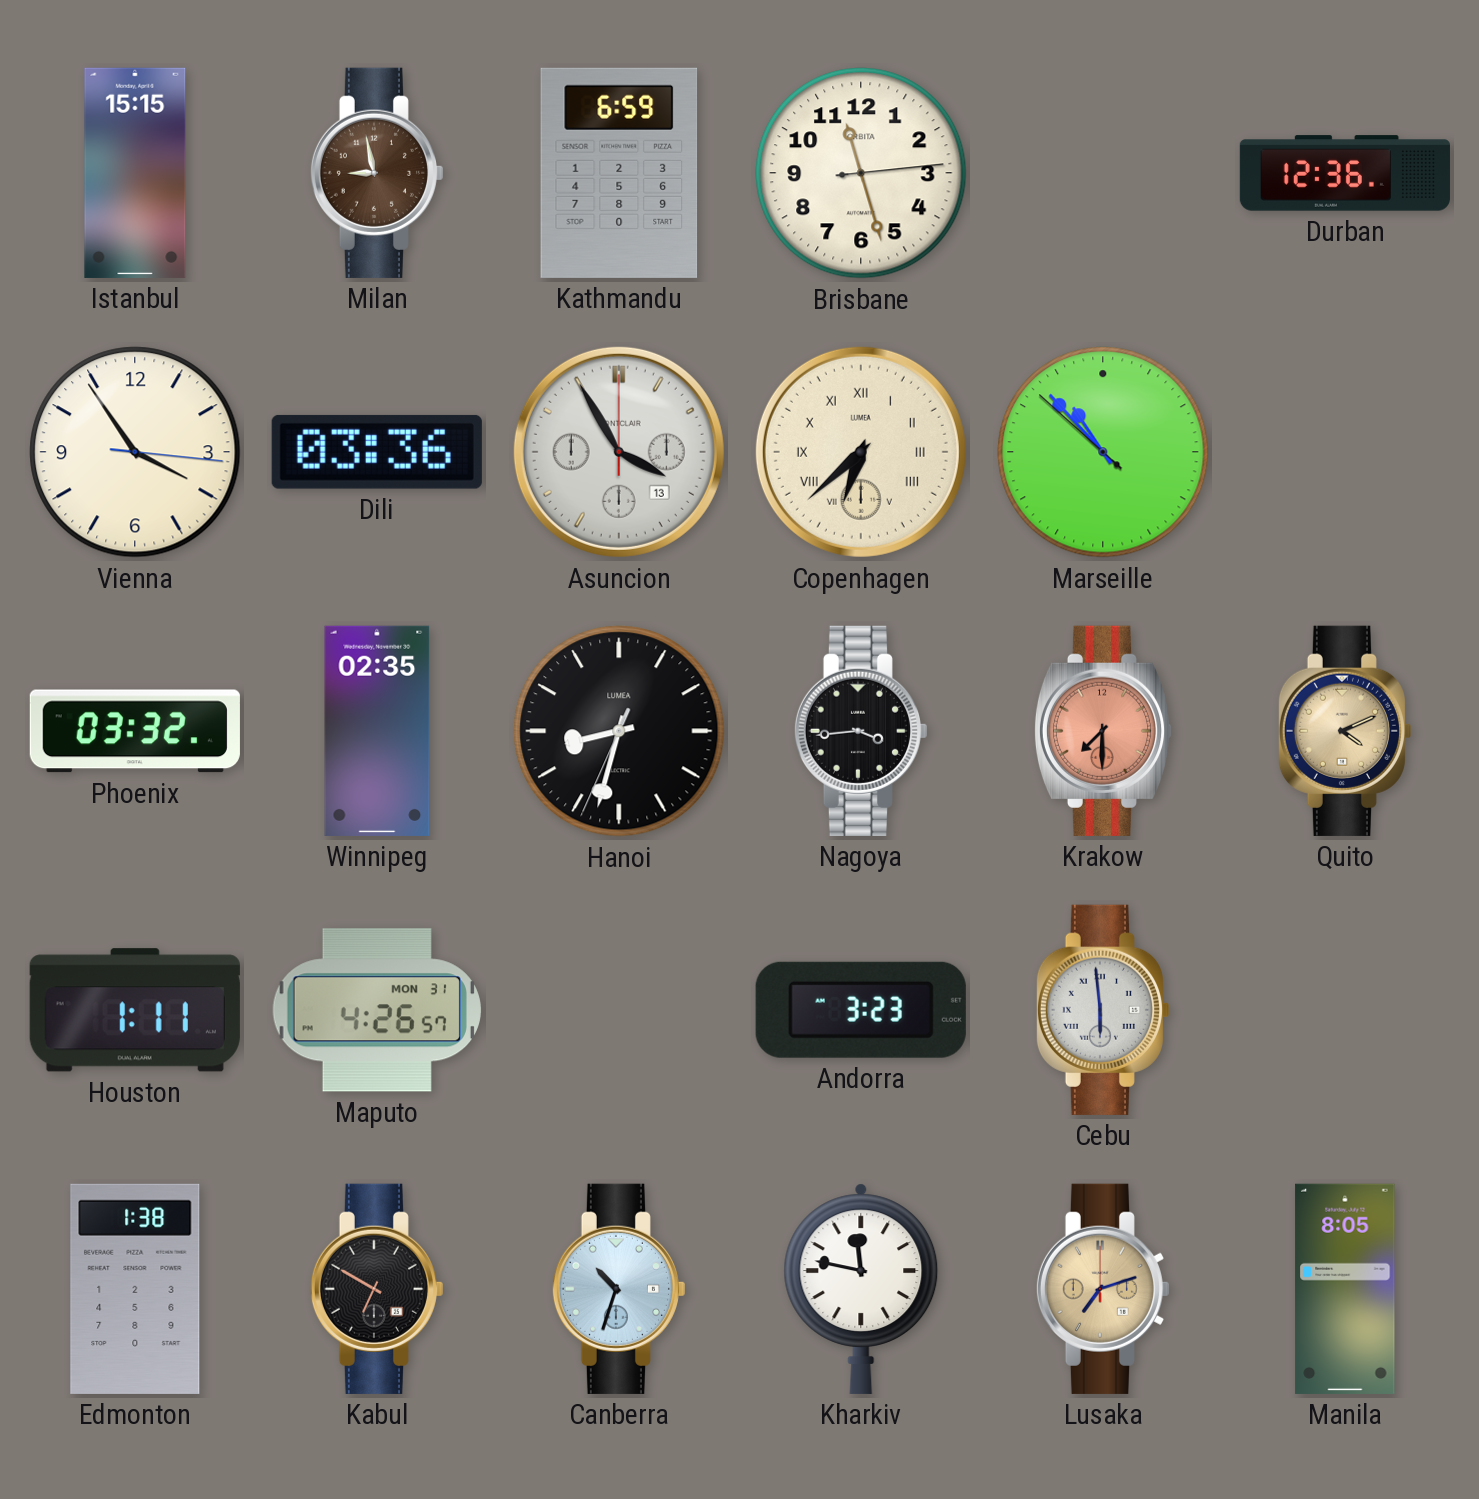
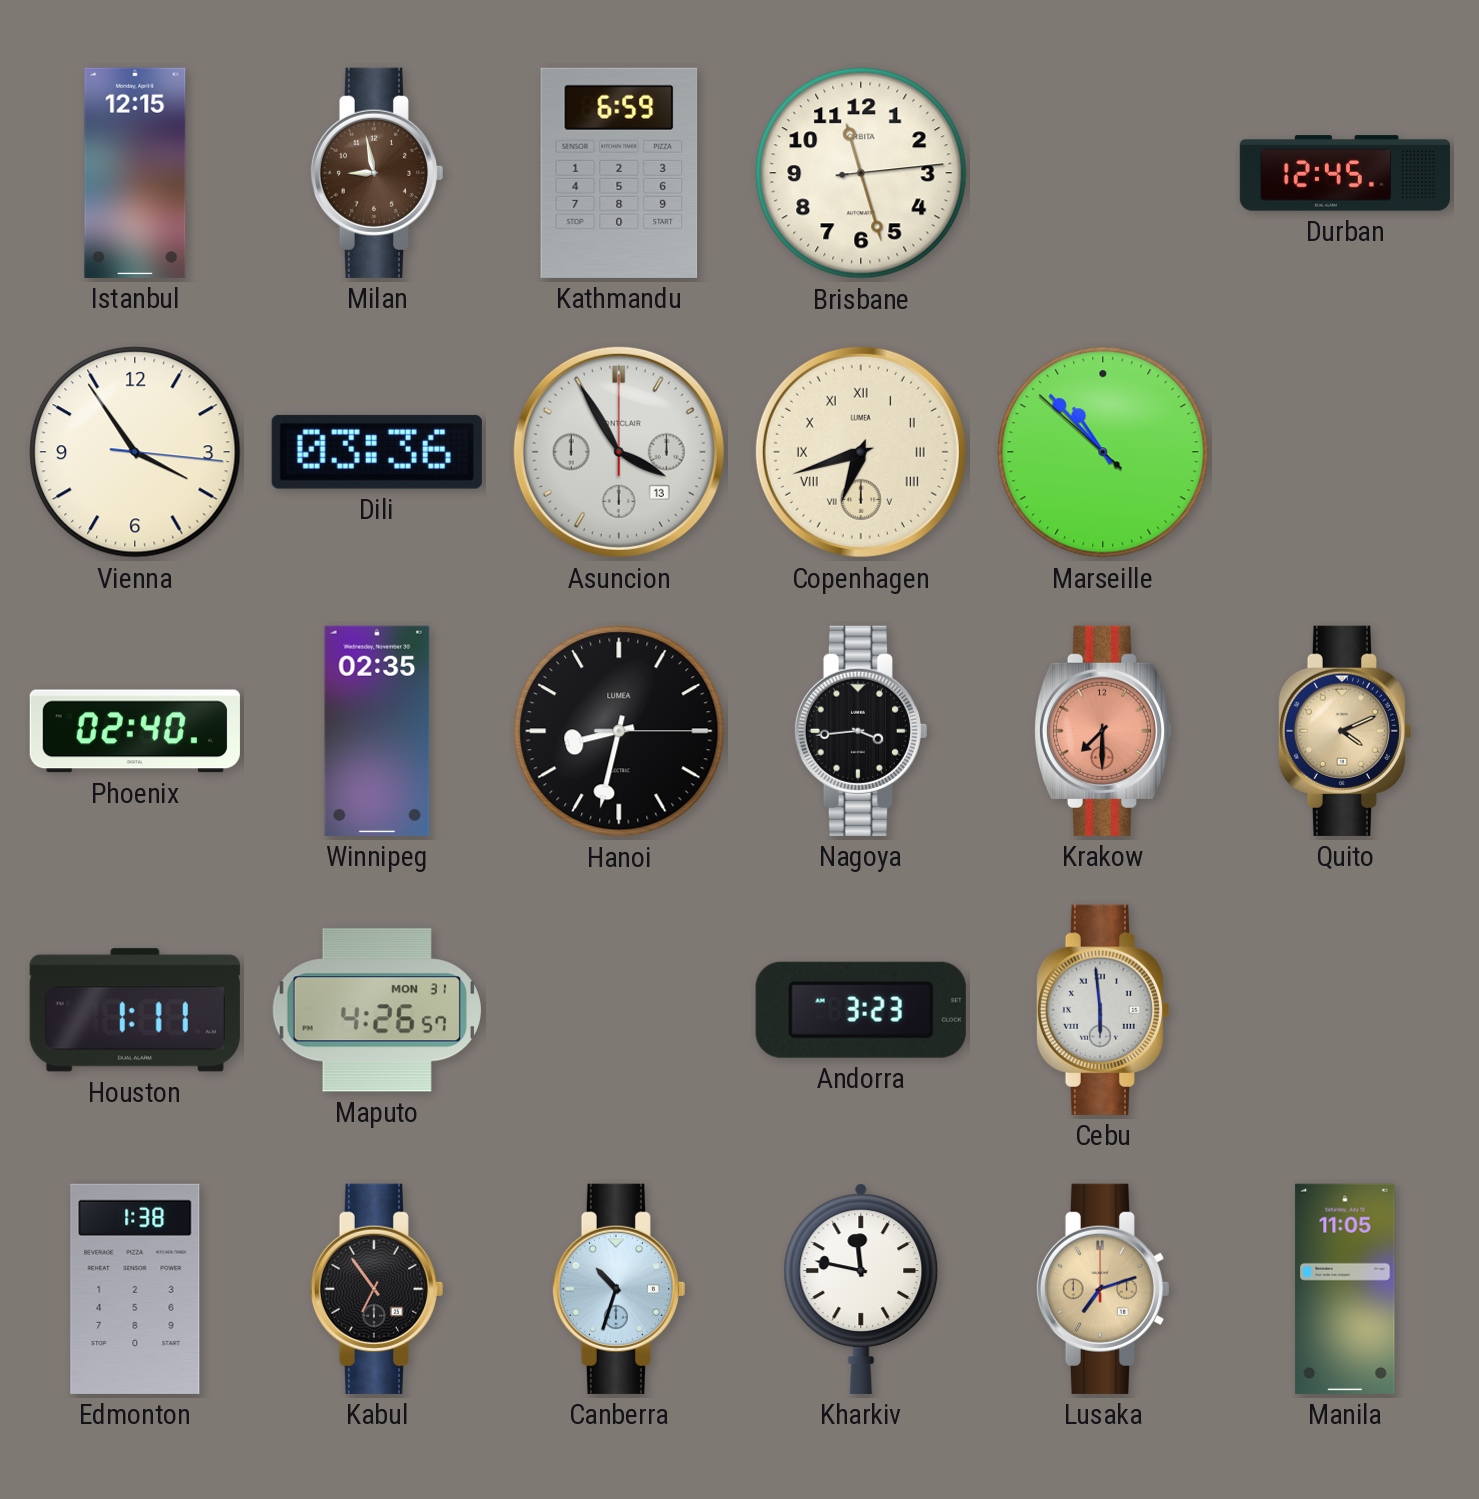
Istanbul: 15:15 -> 12:15 (135, 173)
Durban: 12:36 -> 12:45 (1345, 173)
Copenhagen: 6:38 -> 6:42 (861, 452)
Phoenix: 03:32 -> 02:40 (135, 731)
Hanoi: 8:32:34 -> 8:32:15 (619, 731)
Kabul: 6:50 -> 6:54 (376, 1289)
Manila: 8:05 -> 11:05 (1345, 1289)
